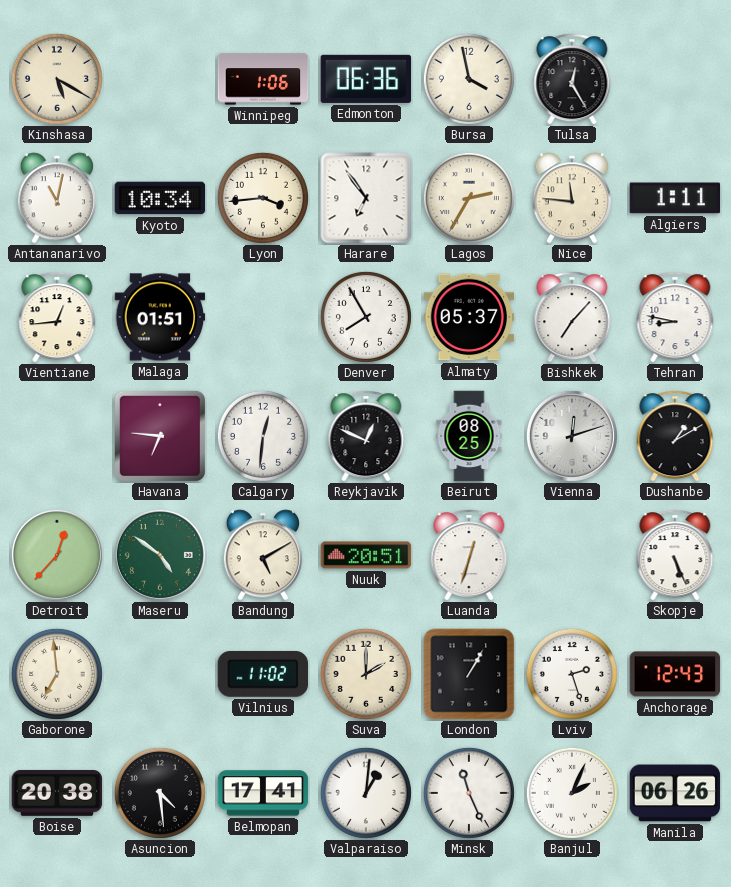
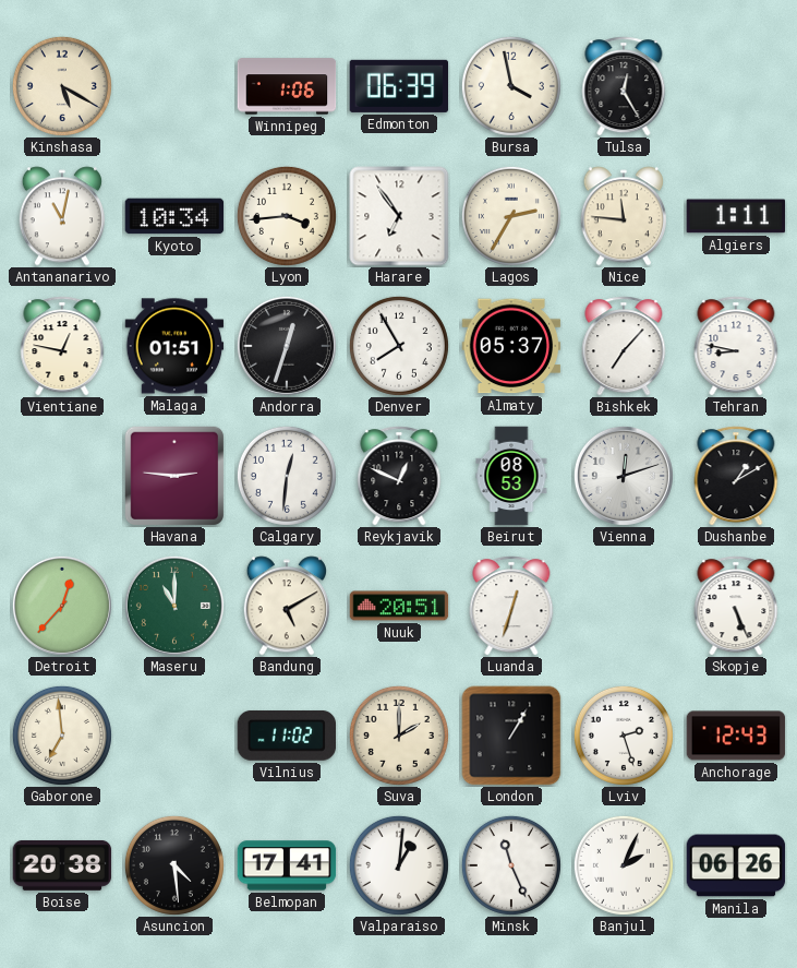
Edmonton: 06:36 -> 06:39 (399, 86)
Vientiane: 12:44 -> 12:47 (62, 346)
Andorra: none -> 12:33 (287, 346)
Havana: 6:46 -> 2:46 (174, 476)
Beirut: 08:25 -> 08:53 (511, 476)
Maseru: 4:51 -> 11:00 (174, 606)
